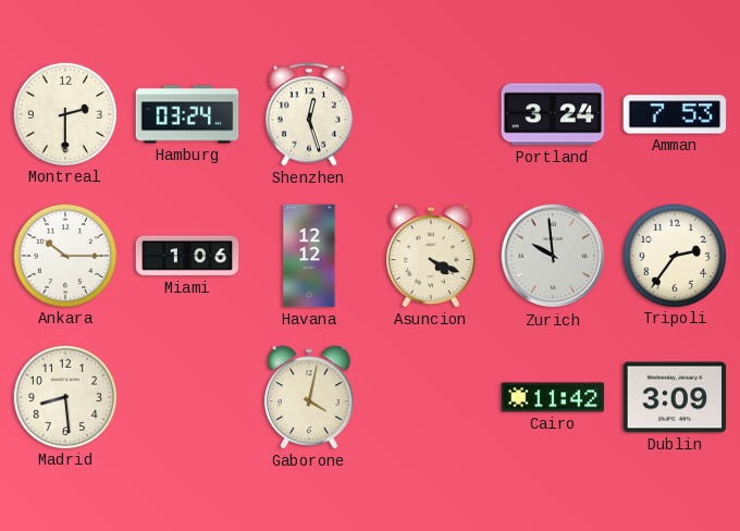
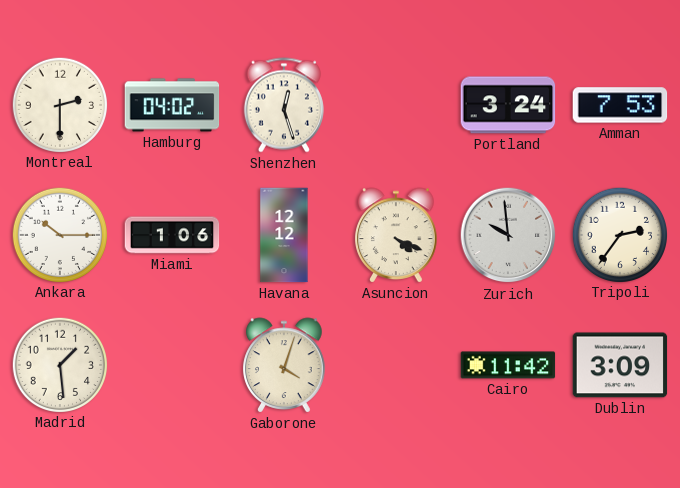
Hamburg: 03:24 -> 04:02 (172, 105)
Madrid: 8:29 -> 1:29 (59, 364)
Gaborone: 4:02 -> 4:03 (284, 365)
